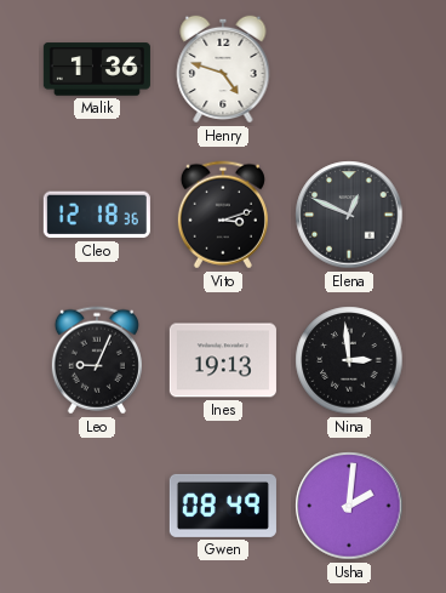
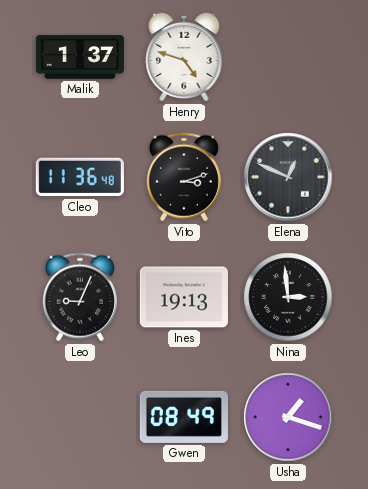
Malik: 1:36 -> 1:37 (80, 57)
Cleo: 12:18 -> 11:36 (80, 177)
Usha: 2:01 -> 1:18 (288, 417)
